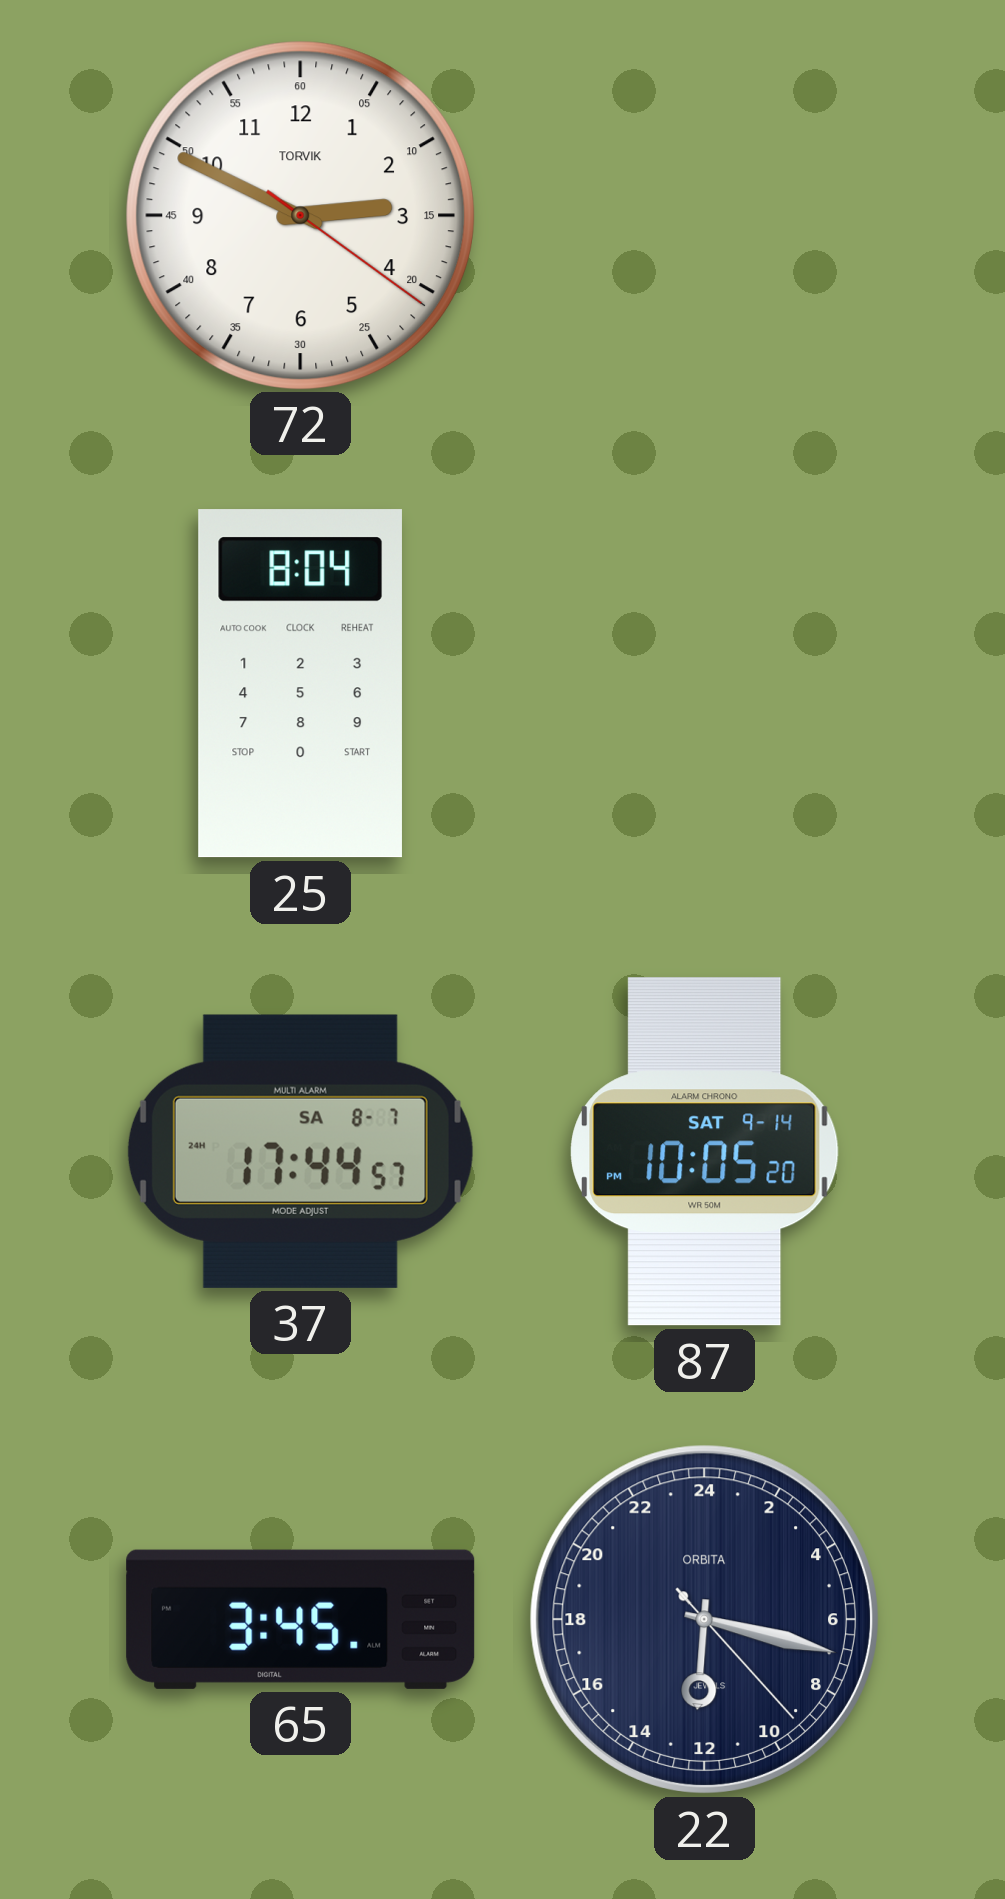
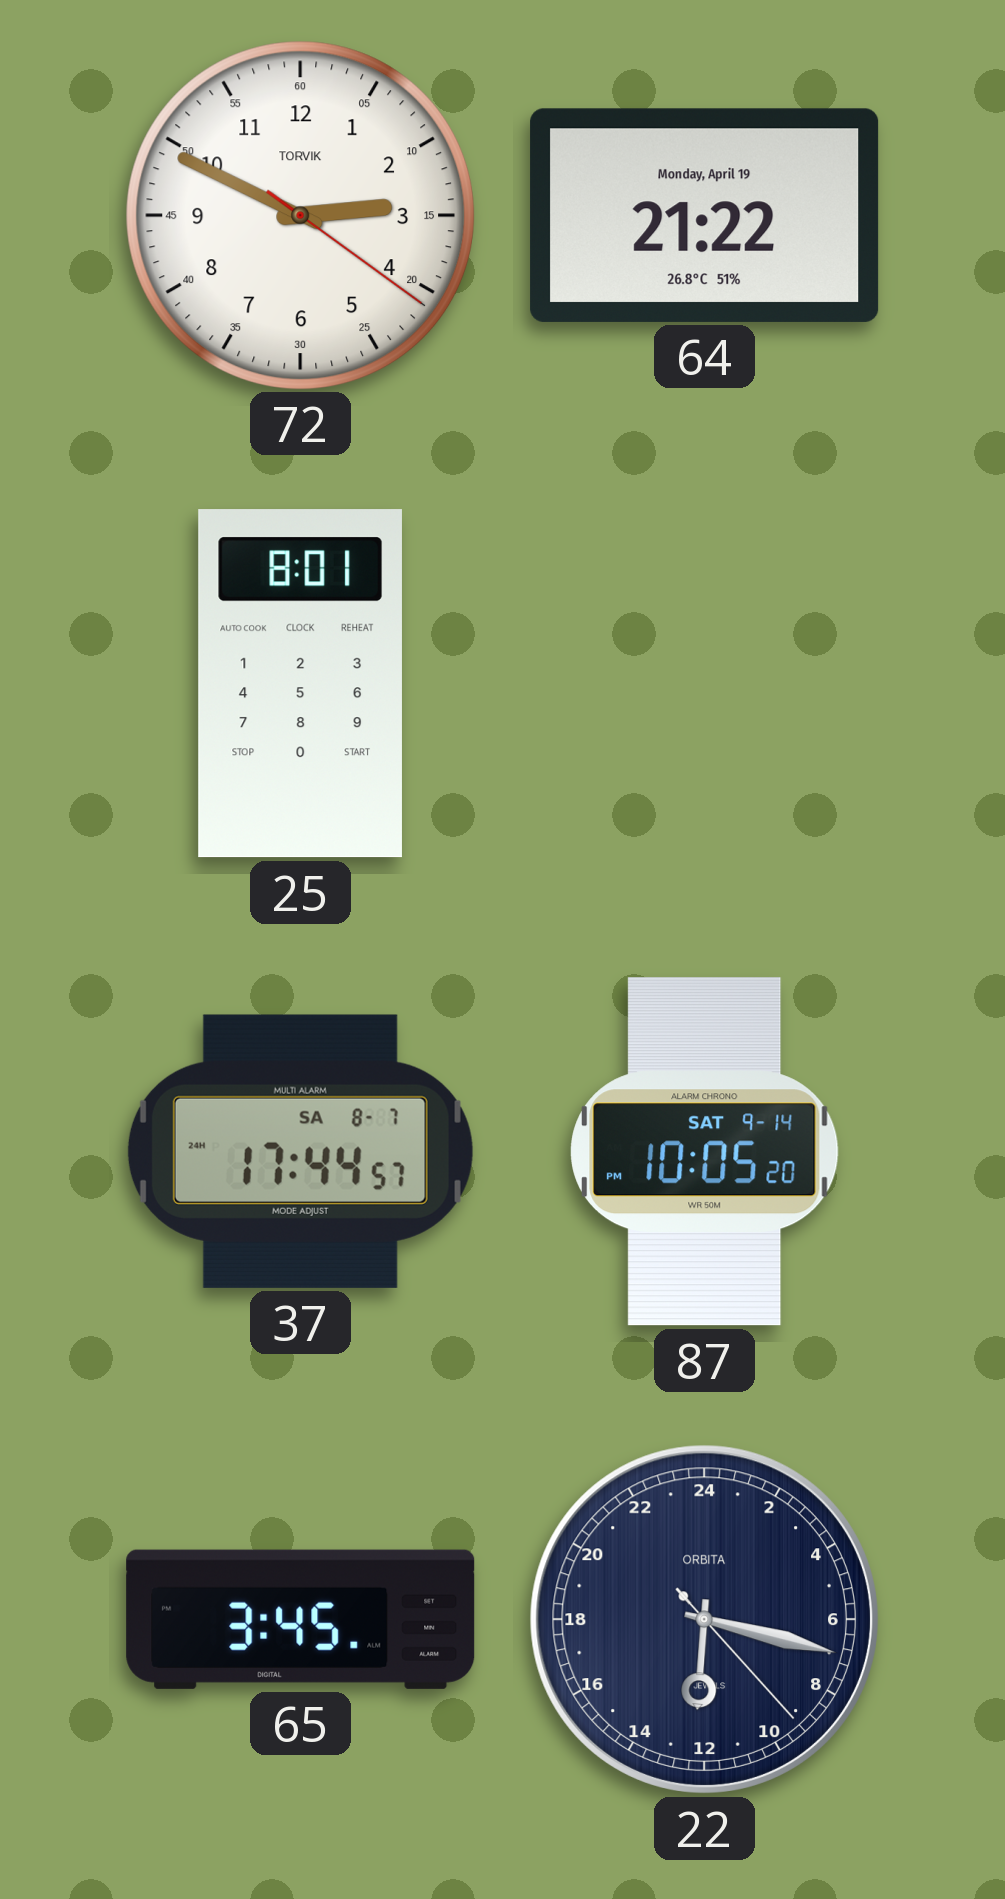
64: none -> 21:22 (705, 215)
25: 8:04 -> 8:01 (300, 684)
